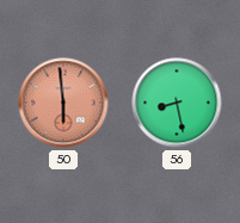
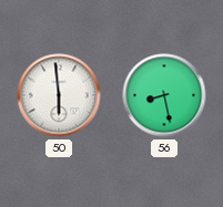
50 dial: salmon -> white (59, 95)
